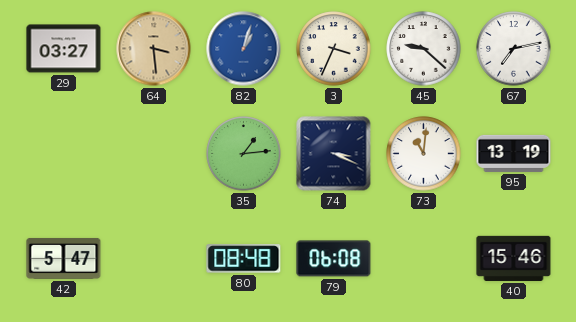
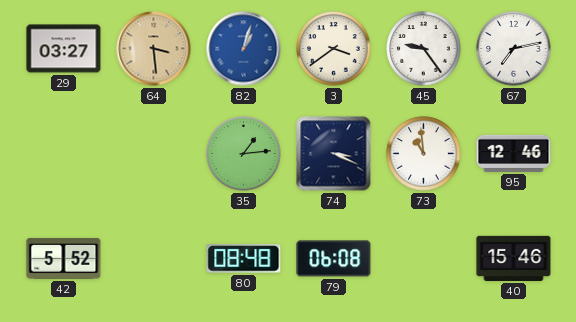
3: 3:34 -> 3:39 (334, 49)
45: 9:22 -> 9:24 (424, 49)
73: 11:01 -> 10:59 (424, 154)
95: 13:19 -> 12:46 (514, 153)
42: 5:47 -> 5:52 (64, 258)
